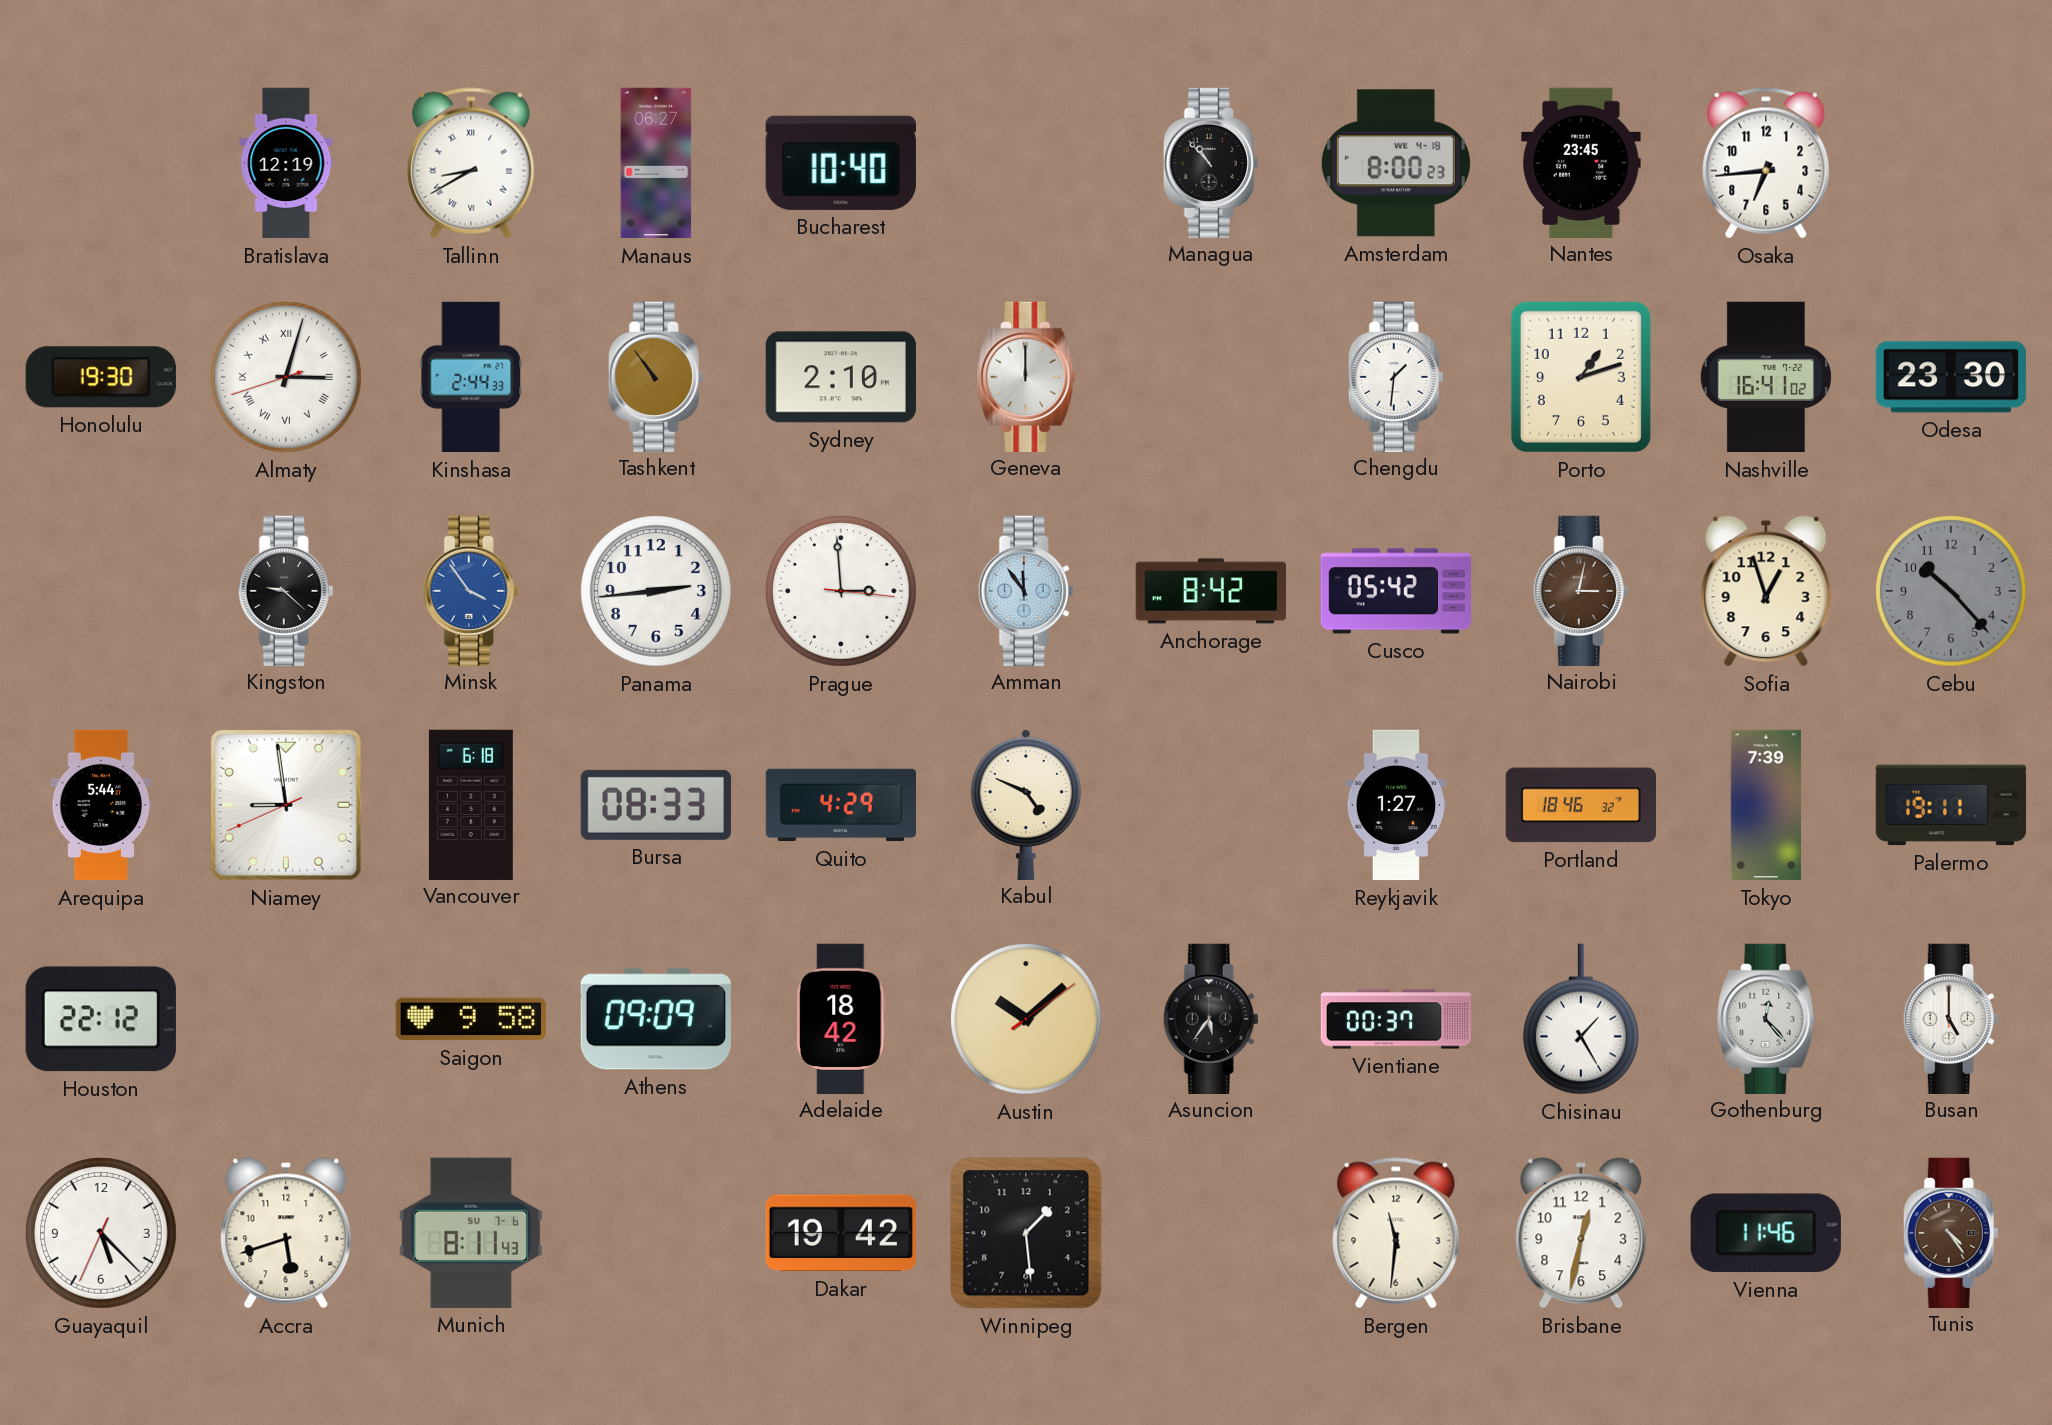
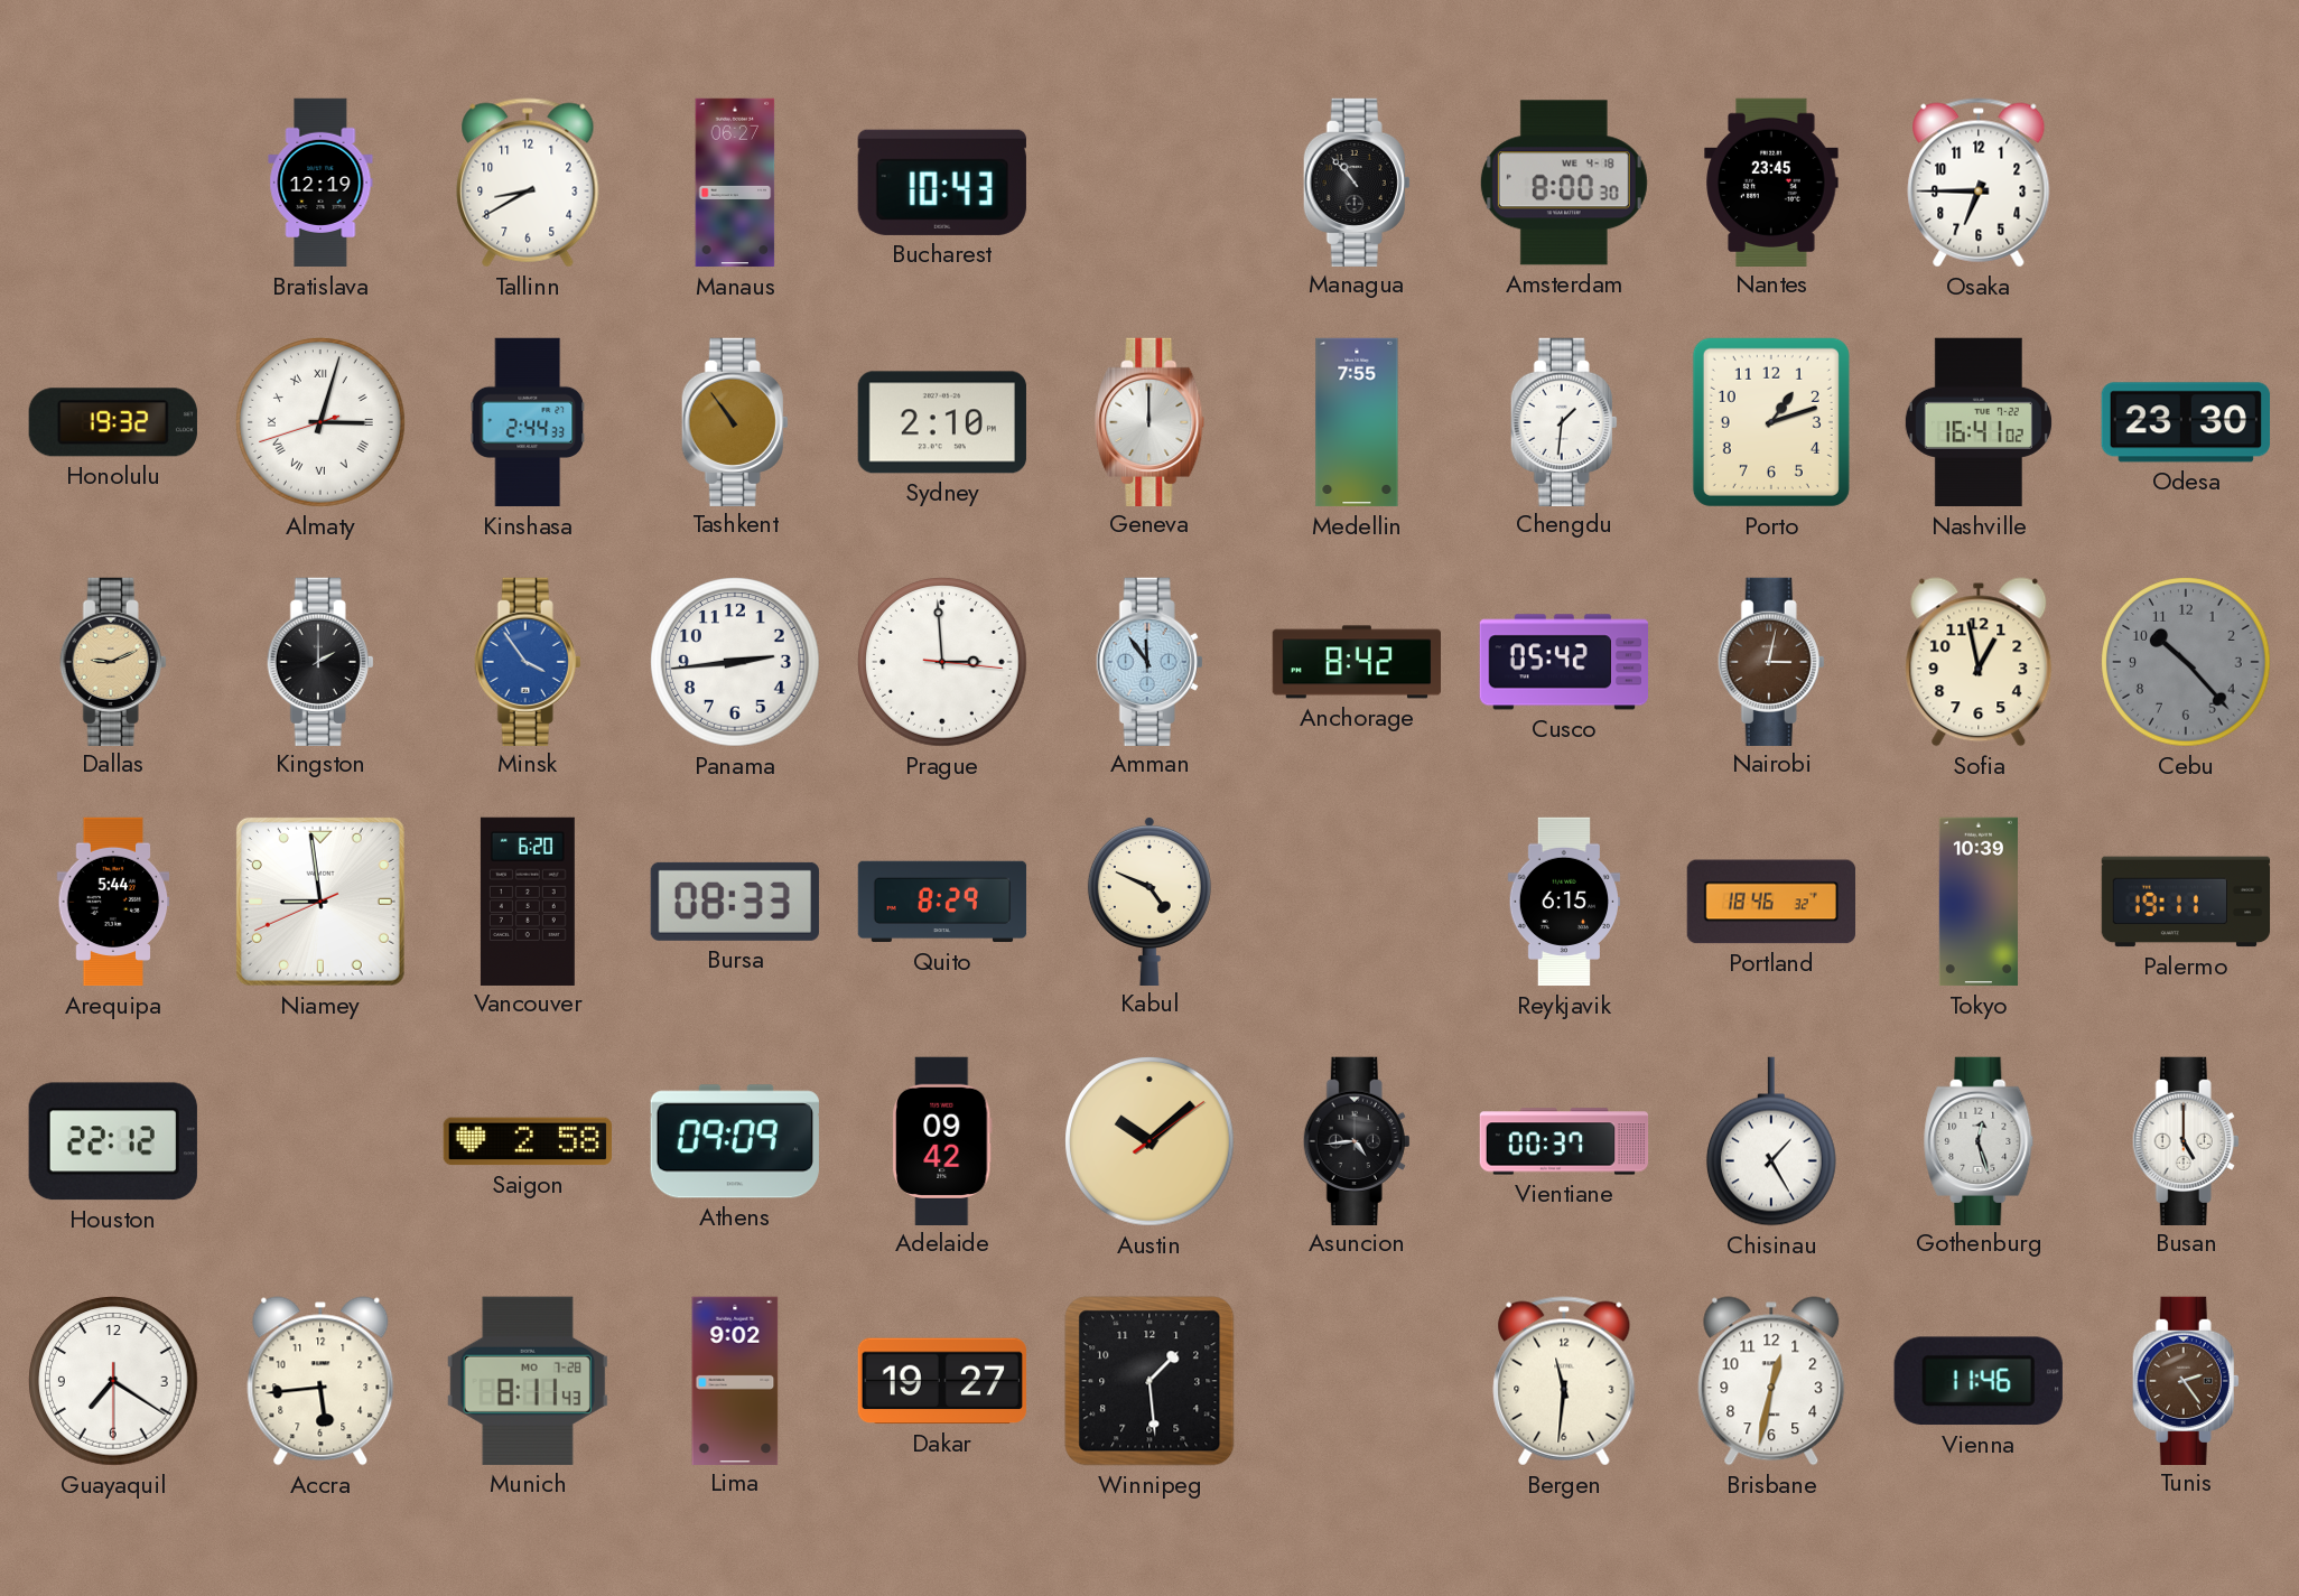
Tallinn numerals: Roman -> Arabic (528, 183)
Bucharest: 10:40 -> 10:43 (942, 183)
Amsterdam: 8:00:23 -> 8:00:30 (1564, 183)
Osaka: 6:44 -> 6:45 (1979, 183)
Honolulu: 19:30 -> 19:32 (113, 422)
Medellin: none -> 7:55 (1357, 422)
Dallas: none -> 9:11 (113, 661)
Kingston: 9:22 -> 2:00 (320, 661)
Sofia: 12:57 -> 12:58 (1979, 662)
Vancouver: 6:18 -> 6:20 (528, 900)
Quito: 4:29 -> 8:29 (942, 902)
Reykjavik: 1:27 -> 6:15 (1564, 902)
Tokyo: 7:39 -> 10:39 (1979, 902)
Saigon: 9:58 -> 2:58 (527, 1141)
Adelaide: 18:42 -> 09:42 (942, 1140)
Asuncion: 5:36 -> 4:44 (1357, 1140)
Gothenburg: 12:23 -> 12:27 (1979, 1140)
Guayaquil: 5:22 -> 7:20 (113, 1381)
Accra: 5:42 -> 5:44 (320, 1381)
Munich date: SU 7-6 -> MO 7-28 (528, 1381)
Lima: none -> 9:02 (735, 1380)
Dakar: 19:42 -> 19:27 (942, 1381)
Tunis: 4:24 -> 2:24 (2186, 1380)
